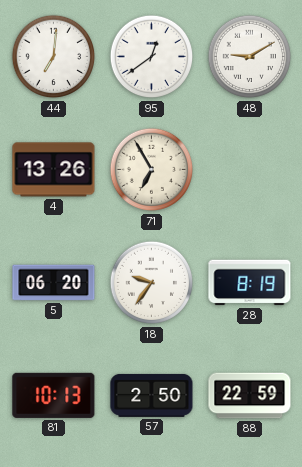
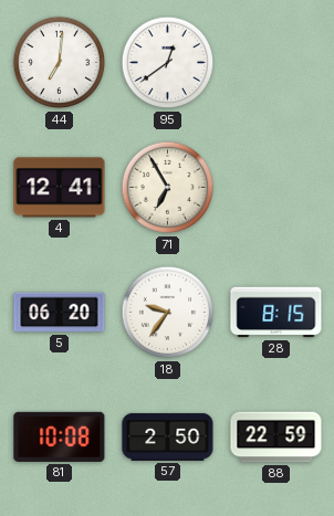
48: 9:10 -> none (250, 57)
4: 13:26 -> 12:41 (60, 188)
28: 8:19 -> 8:15 (276, 313)
81: 10:13 -> 10:08 (60, 436)
